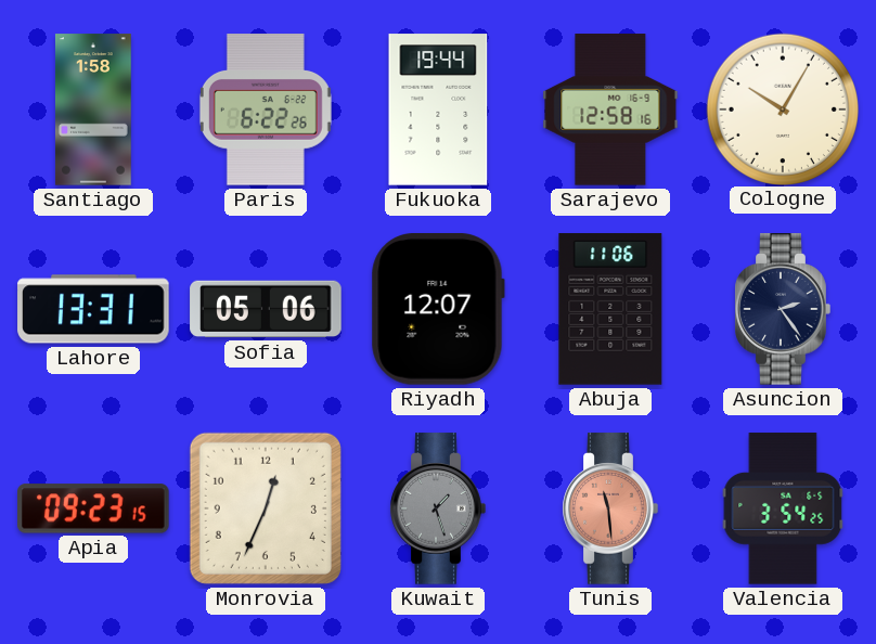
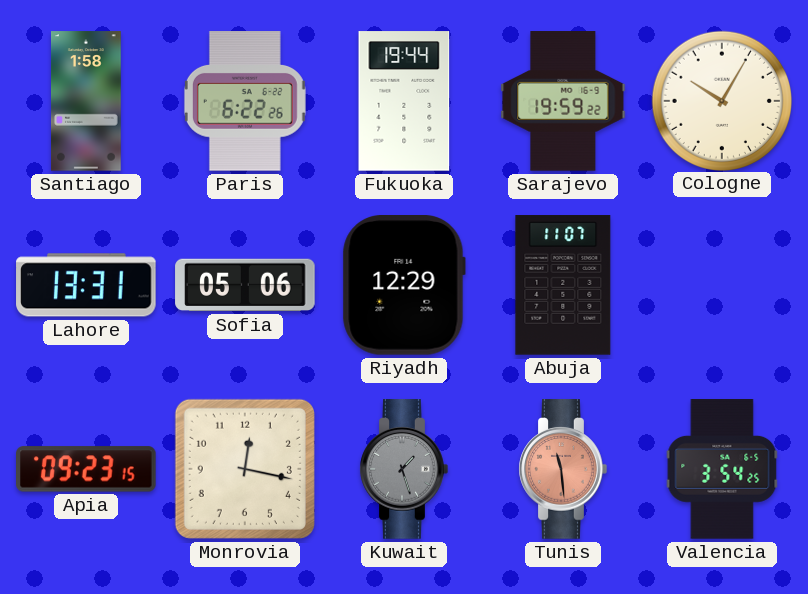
Sarajevo: 12:58 -> 19:59 (563, 101)
Riyadh: 12:07 -> 12:29 (404, 286)
Abuja: 11:06 -> 11:07 (563, 285)
Asuncion: 2:24 -> none (783, 309)
Monrovia: 12:34 -> 12:17 (245, 469)
